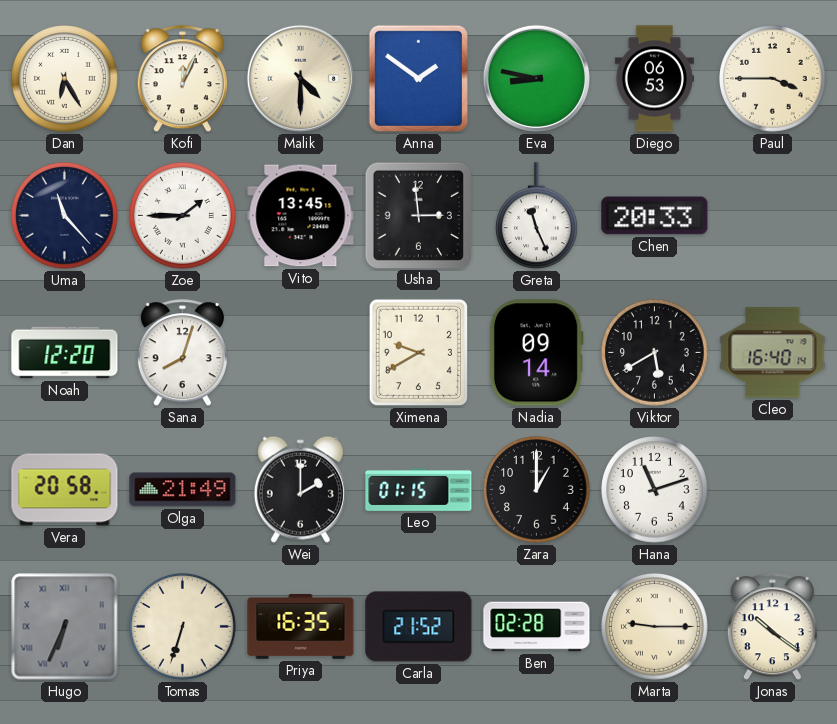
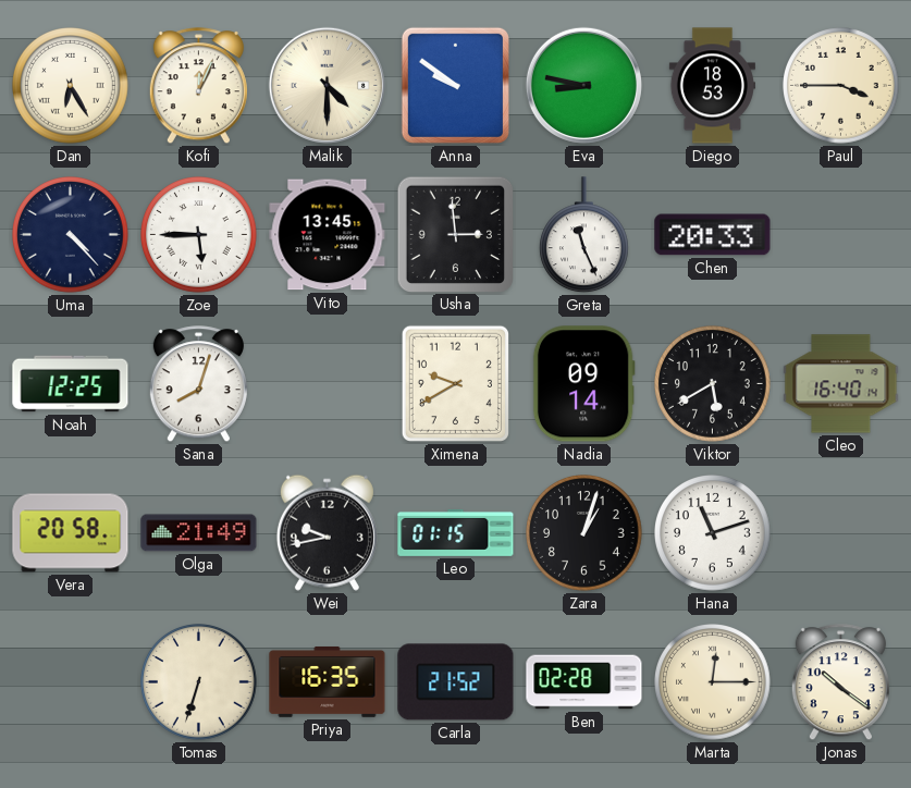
Anna: 1:51 -> 9:51 (455, 85)
Diego: 06:53 -> 18:53 (712, 86)
Uma: 11:23 -> 4:23 (71, 235)
Zoe: 1:45 -> 5:45 (199, 235)
Noah: 12:20 -> 12:25 (71, 384)
Wei: 2:00 -> 9:43 (327, 532)
Zara: 1:00 -> 1:03 (584, 533)
Hugo: 6:34 -> none (65, 627)
Marta: 9:15 -> 12:15 (713, 682)
